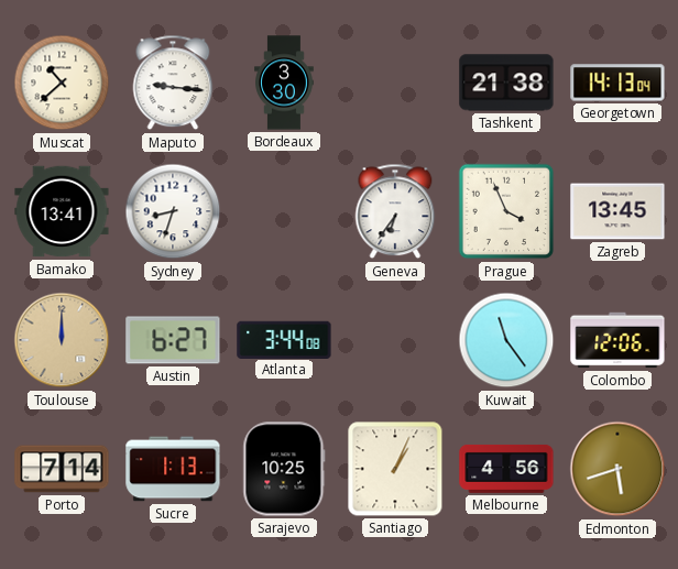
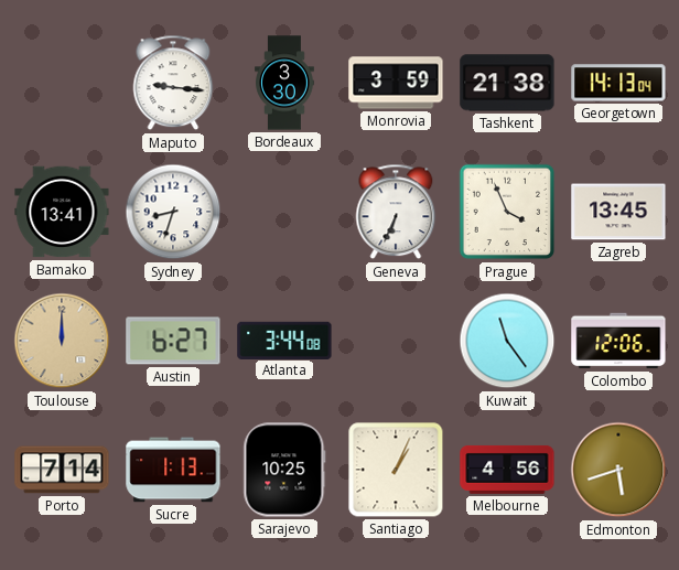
Muscat: 10:38 -> none (62, 83)
Monrovia: none -> 3:59 (396, 83)
Geneva: 6:36 -> 6:34 (396, 212)
